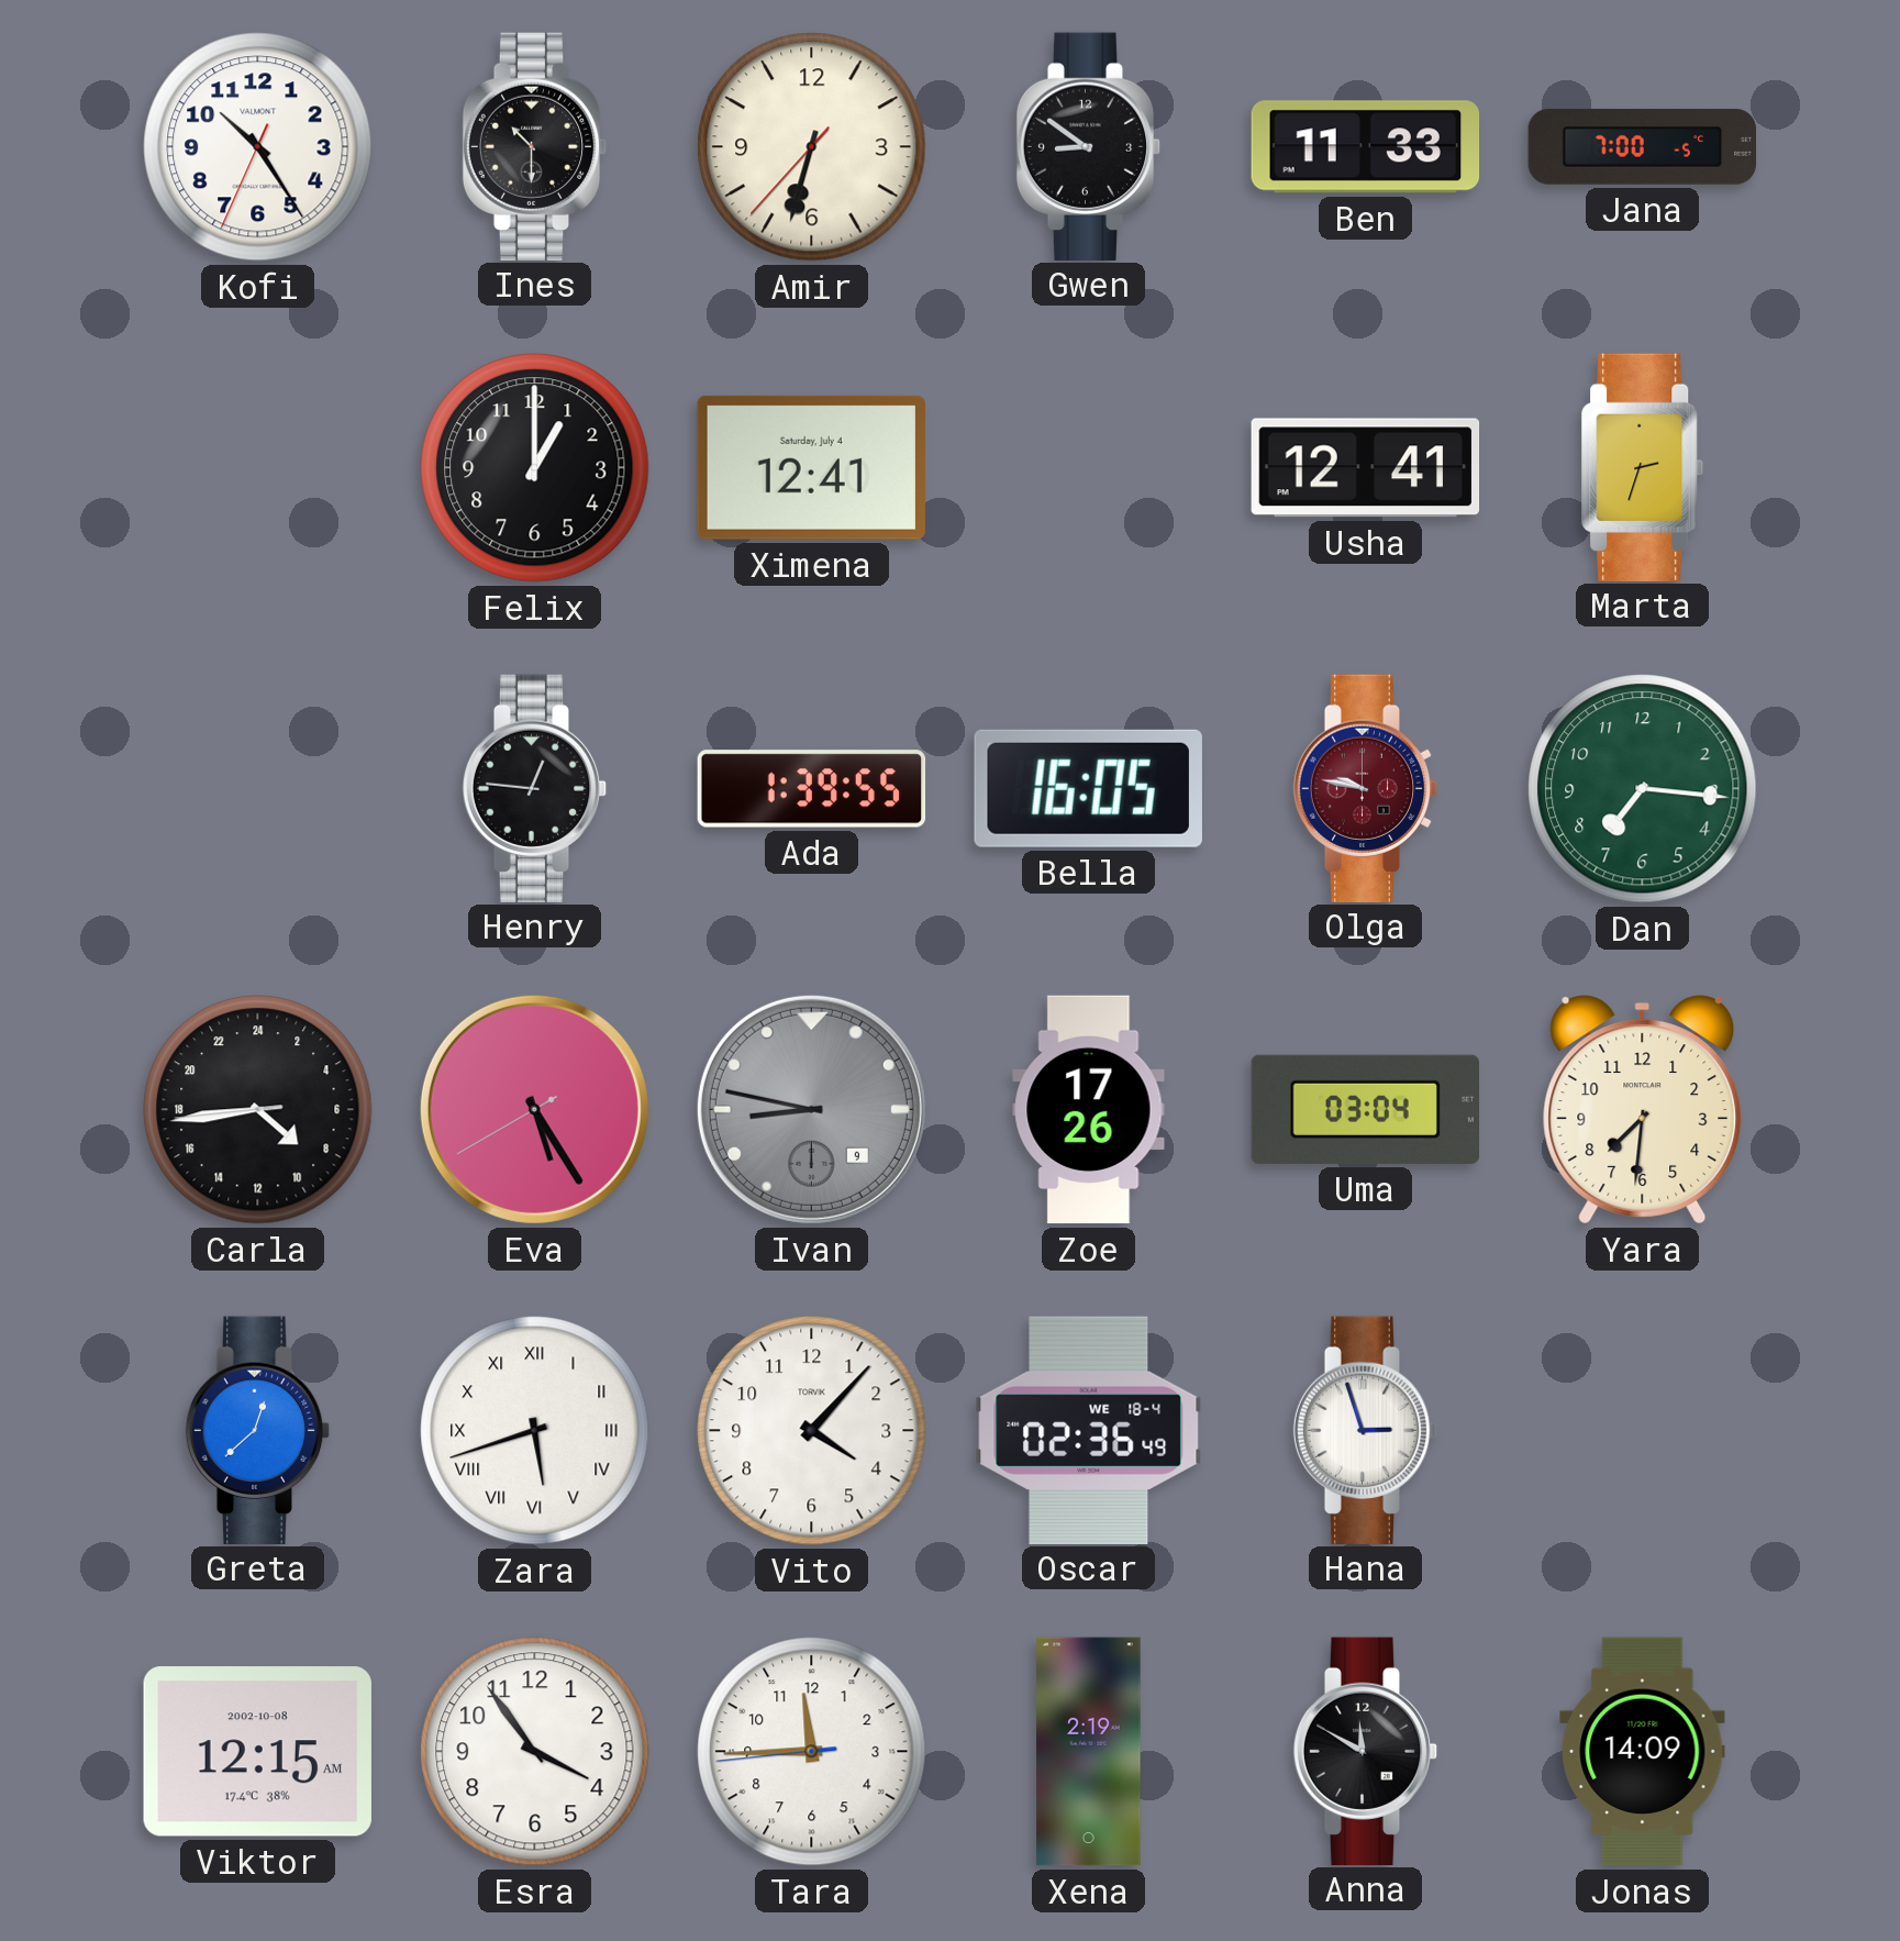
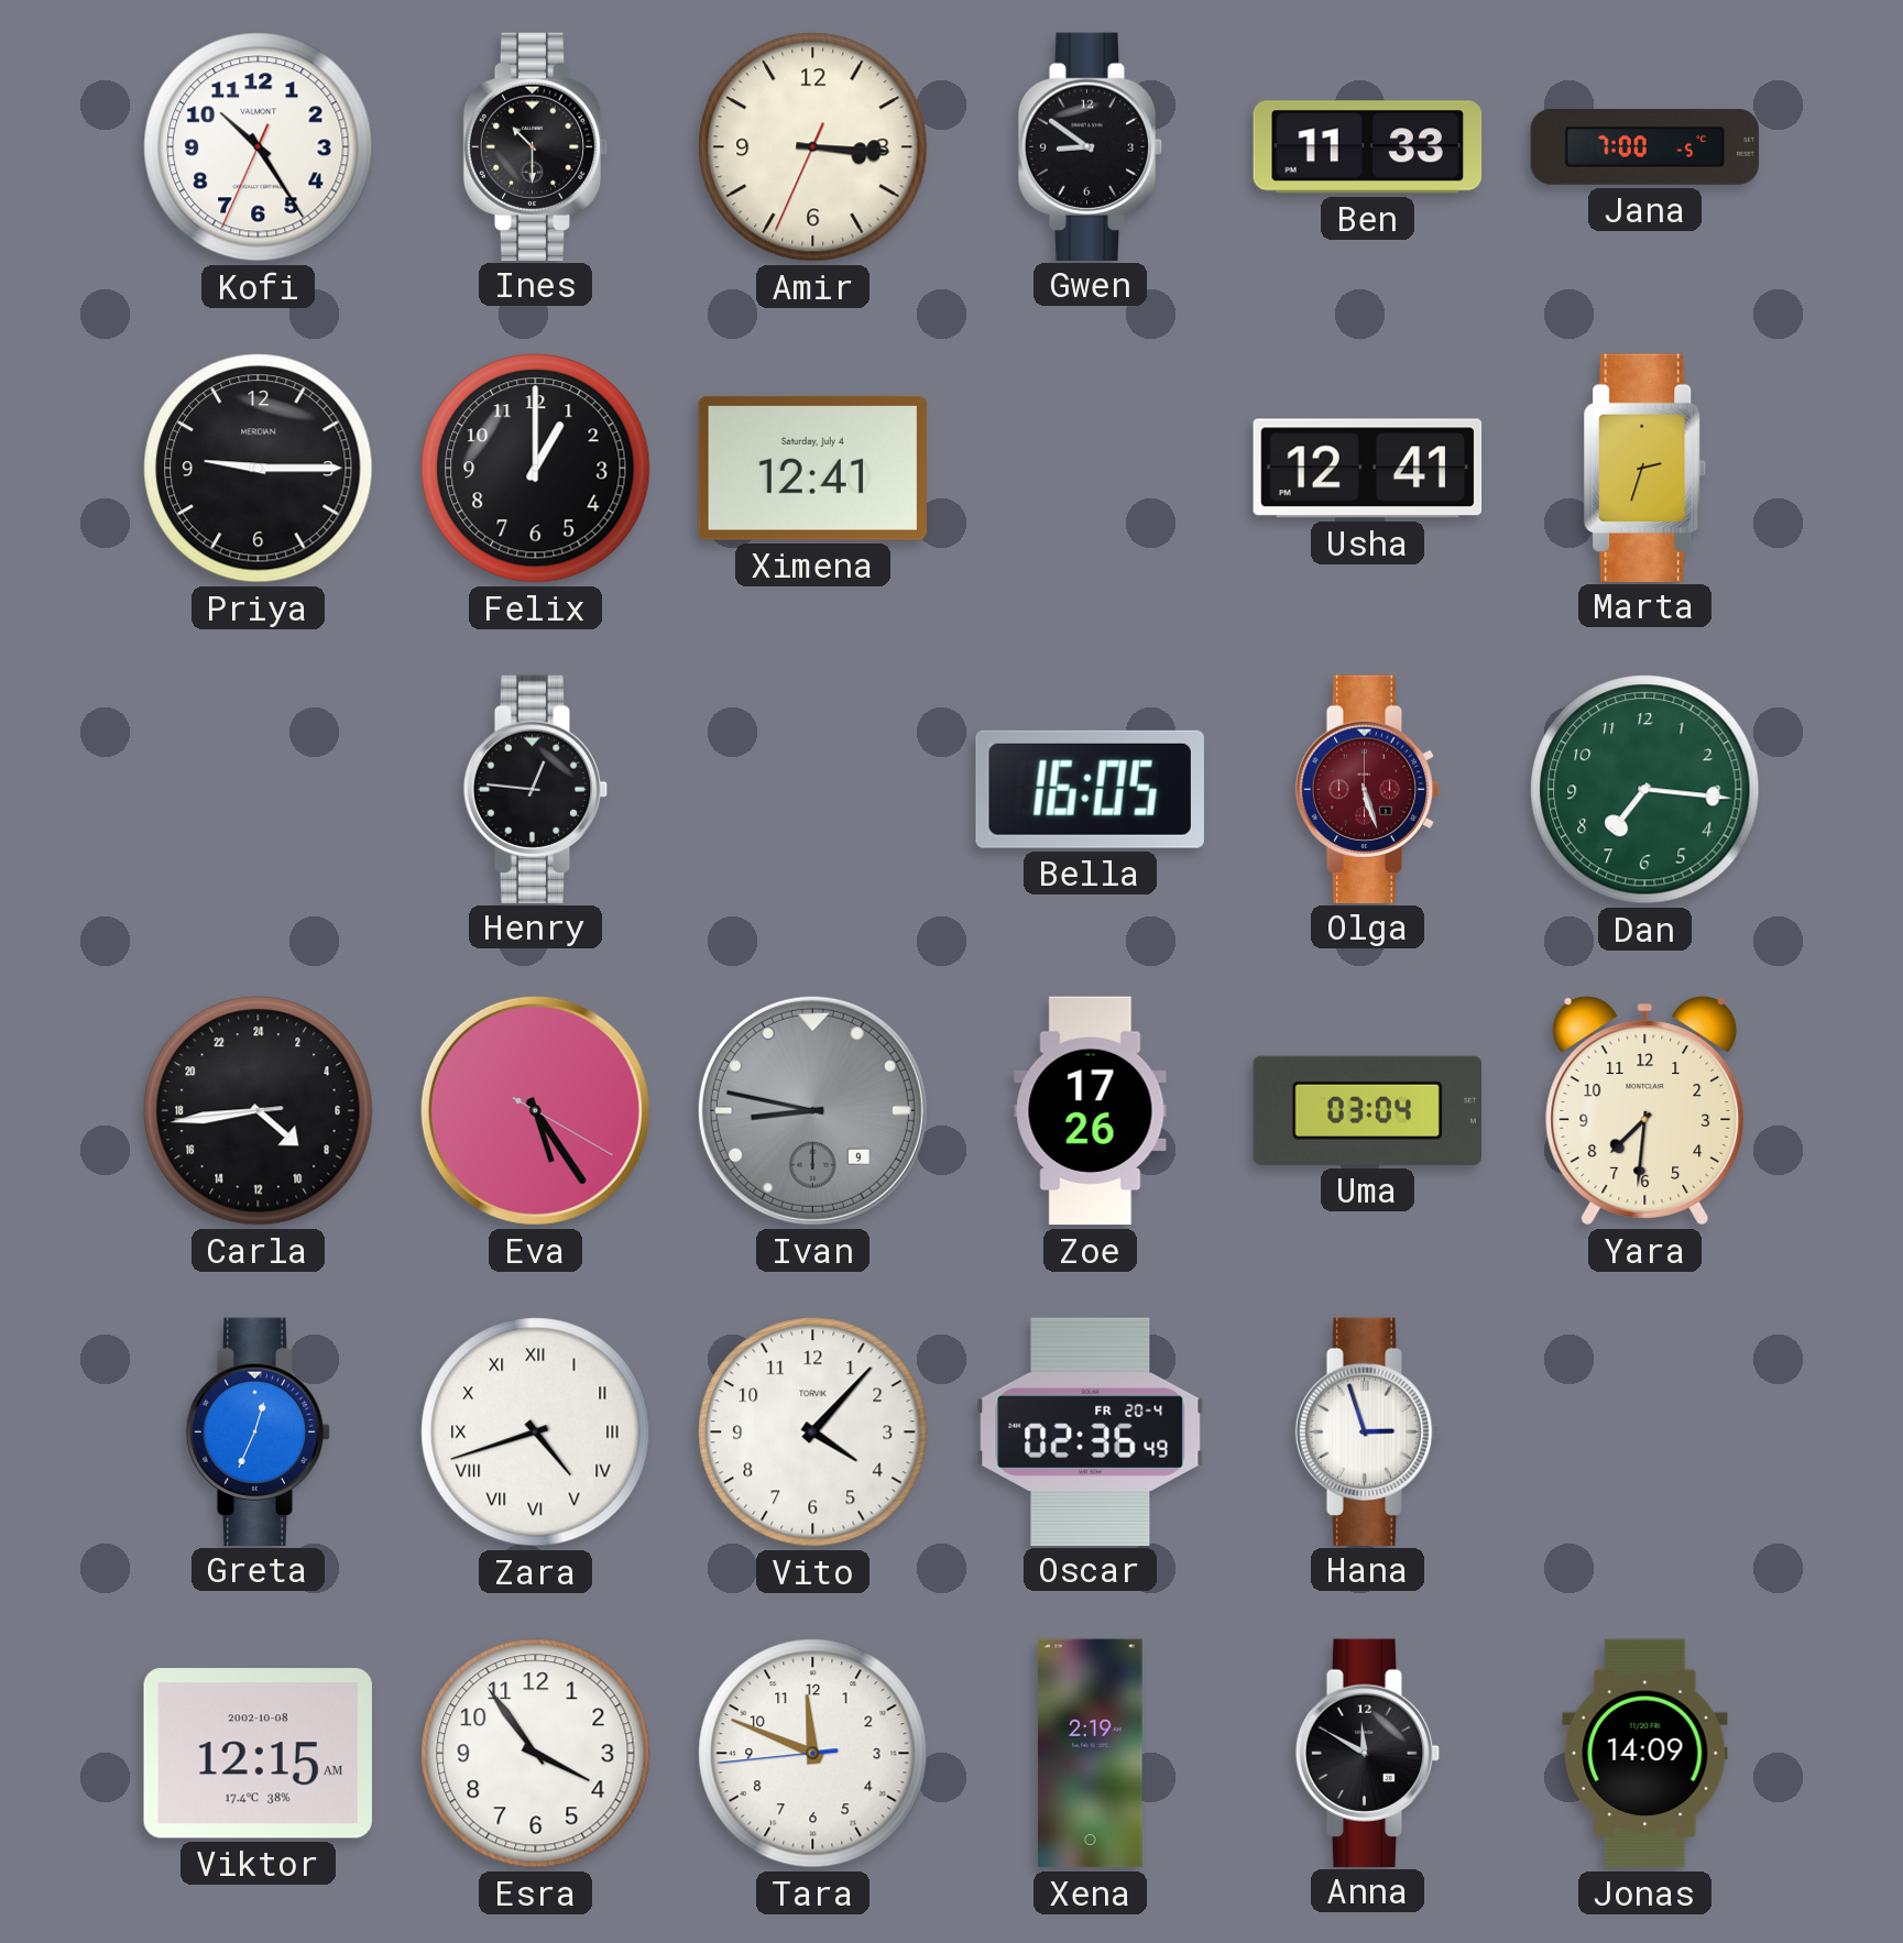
Amir: 6:32 -> 3:15 (813, 147)
Priya: none -> 9:15 (259, 469)
Ada: 1:39 -> none (812, 789)
Olga: 9:47 -> 5:27 (1368, 789)
Eva: 5:24:40 -> 5:24:20 (535, 1110)
Greta: 12:38 -> 12:34 (259, 1431)
Zara: 5:42 -> 4:42 (536, 1432)
Oscar date: WE 18-4 -> FR 20-4 (1091, 1431)
Tara: 11:44 -> 11:48 (813, 1754)
